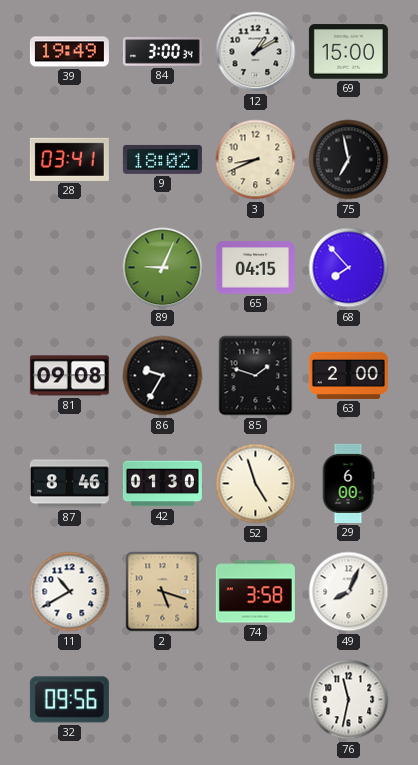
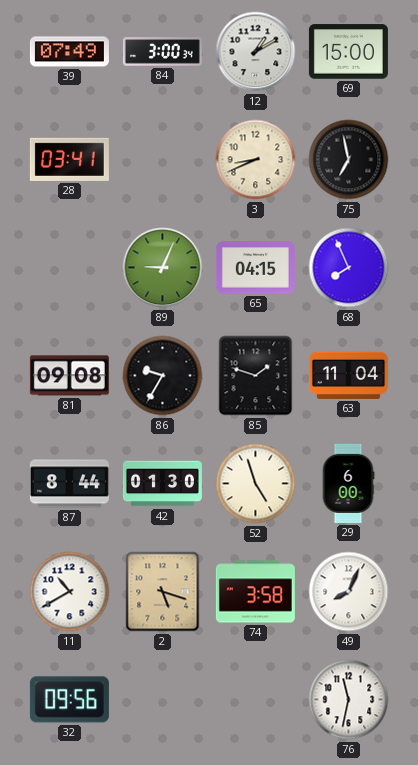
39: 19:49 -> 07:49 (69, 52)
9: 18:02 -> none (162, 159)
68: 7:53 -> 7:56 (349, 268)
63: 2:00 -> 11:04 (348, 375)
87: 8:46 -> 8:44 (69, 484)
